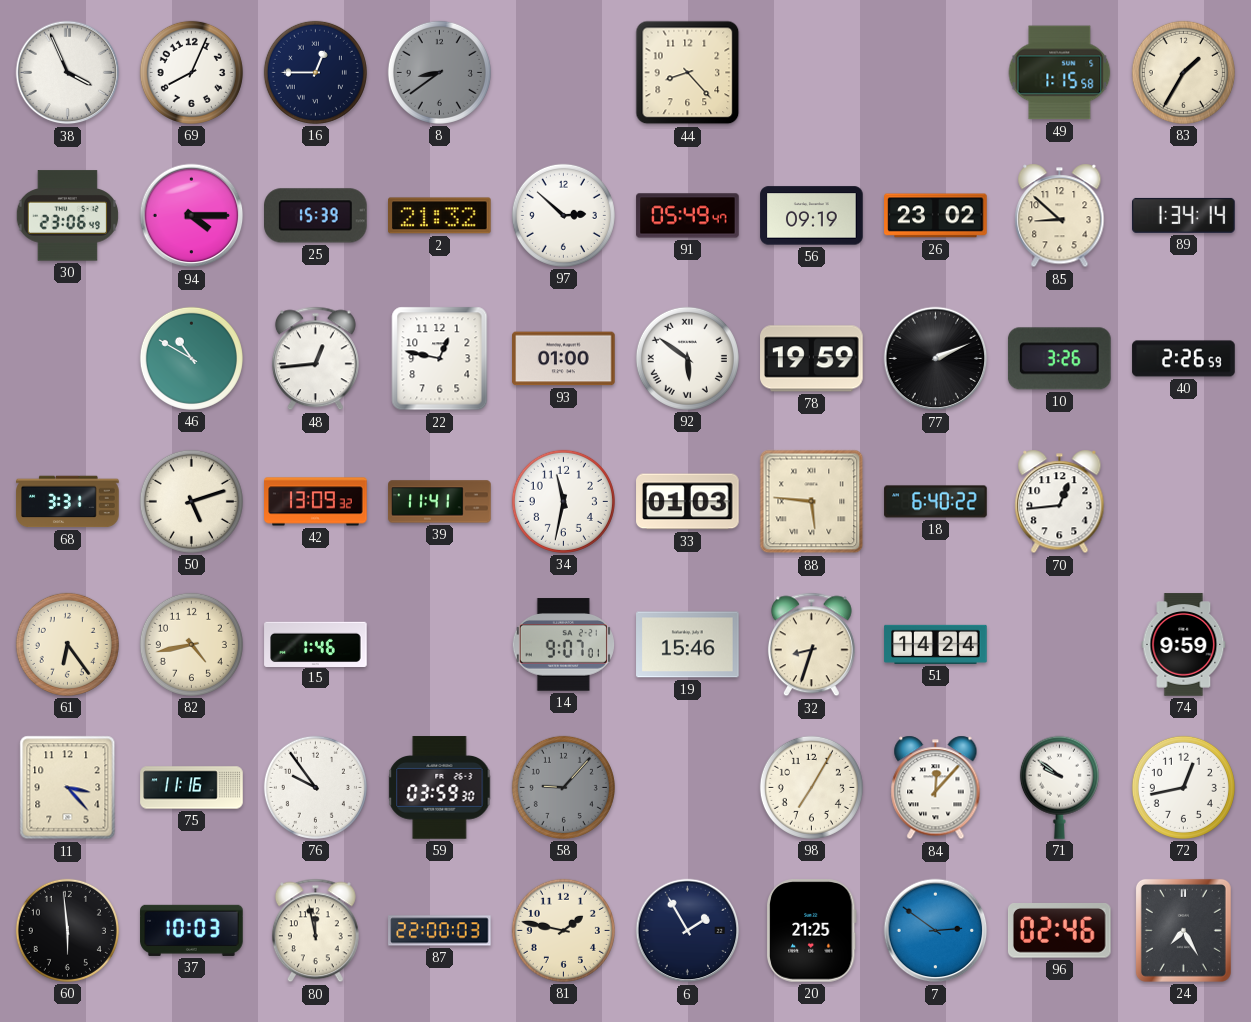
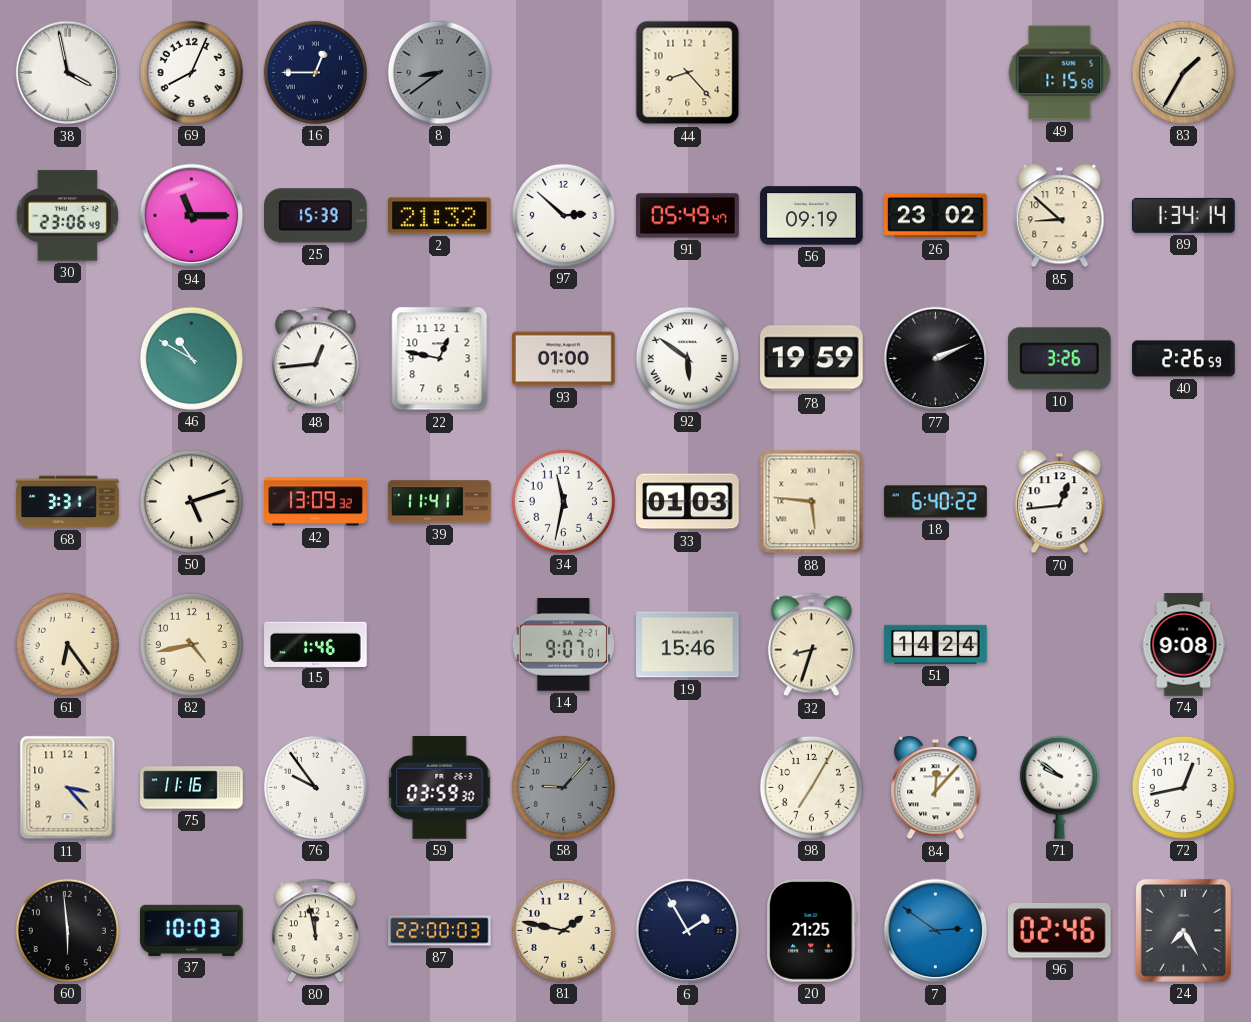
38: 3:56 -> 3:58 (68, 73)
94: 4:15 -> 11:15 (192, 216)
74: 9:59 -> 9:08 (1184, 645)
